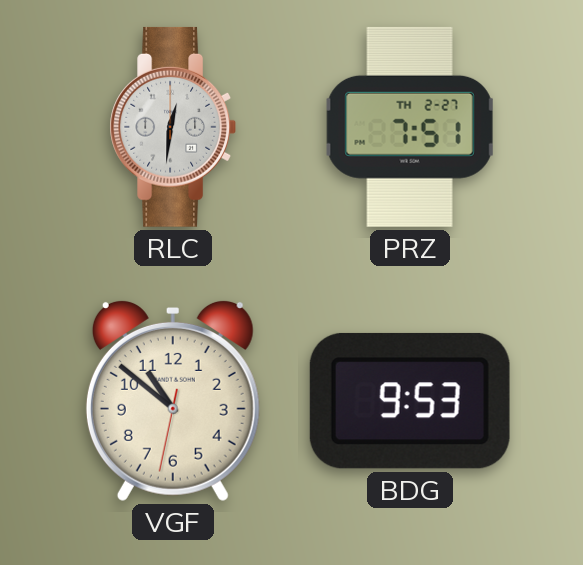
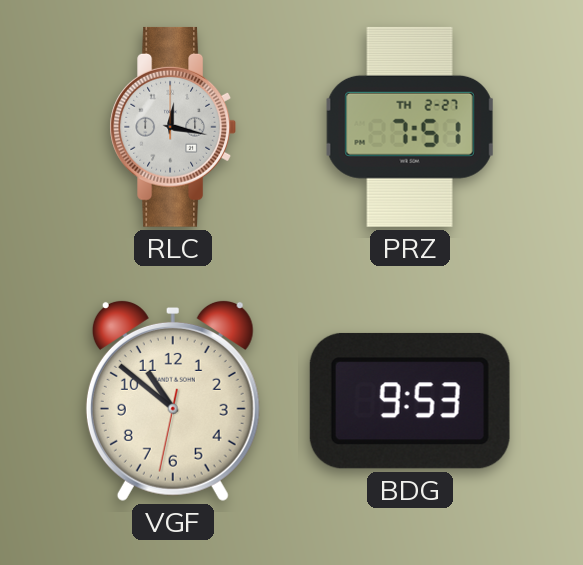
RLC: 12:31 -> 12:17 (172, 127)
